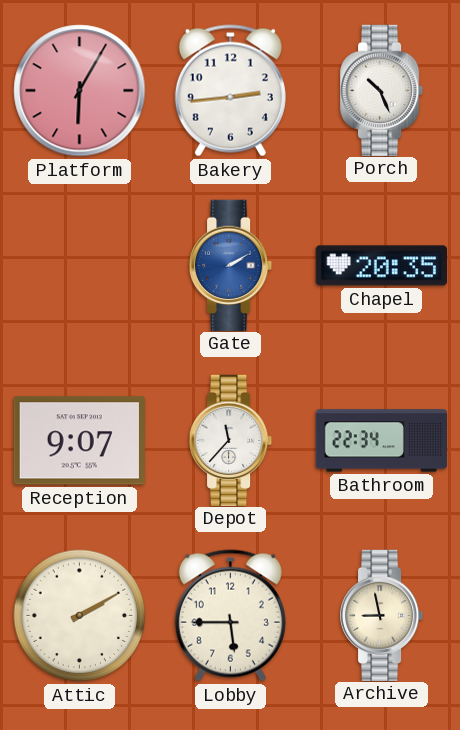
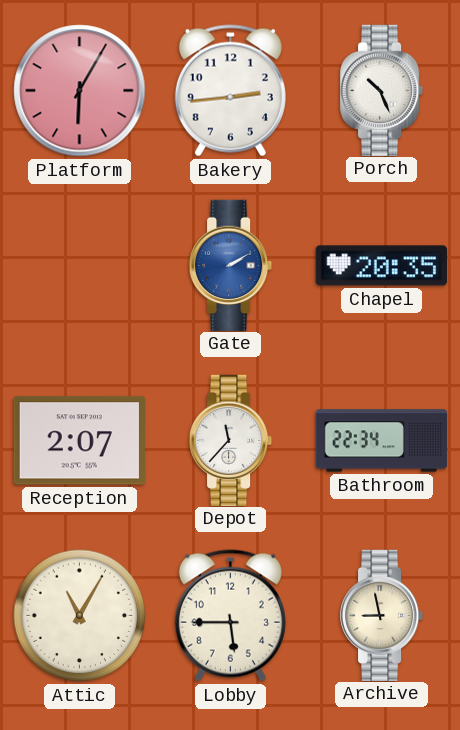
Reception: 9:07 -> 2:07 (79, 441)
Attic: 2:10 -> 11:05 (80, 616)
